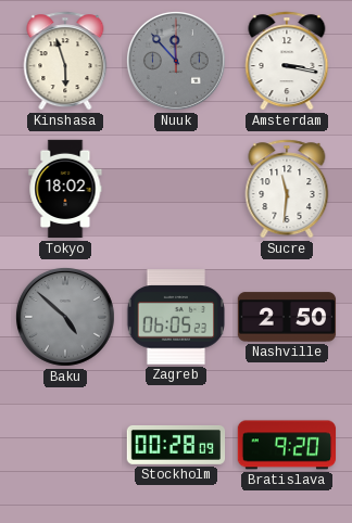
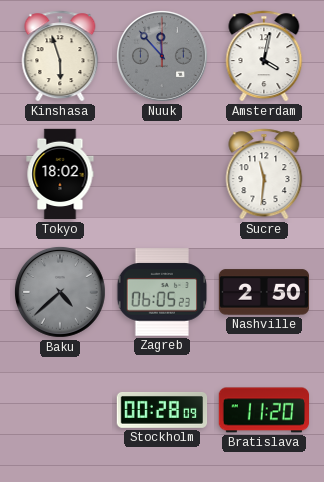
Amsterdam: 3:17 -> 4:02 (264, 56)
Baku: 4:52 -> 4:38 (60, 292)
Bratislava: 9:20 -> 11:20 (264, 410)
